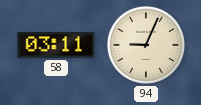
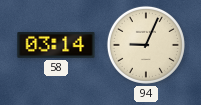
58: 03:11 -> 03:14 (56, 46)
